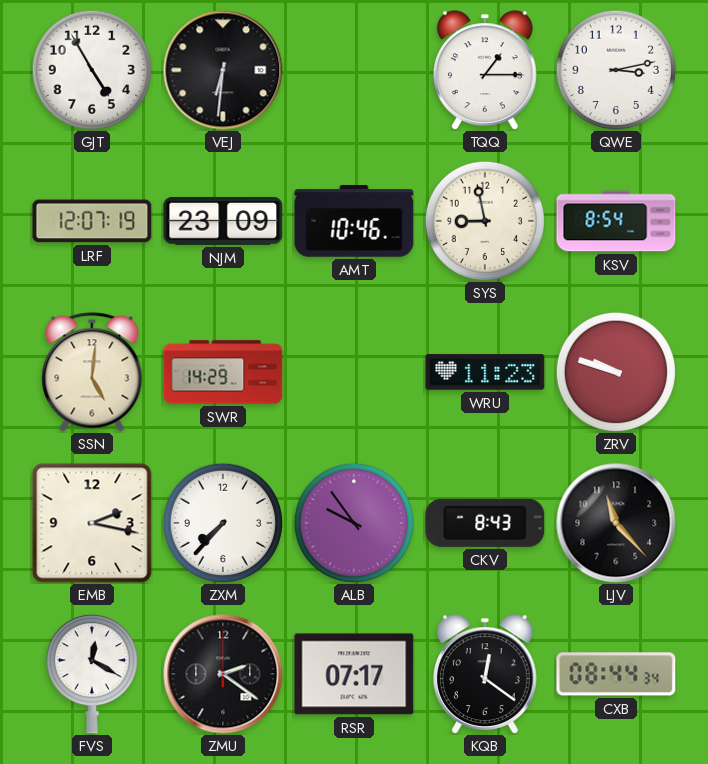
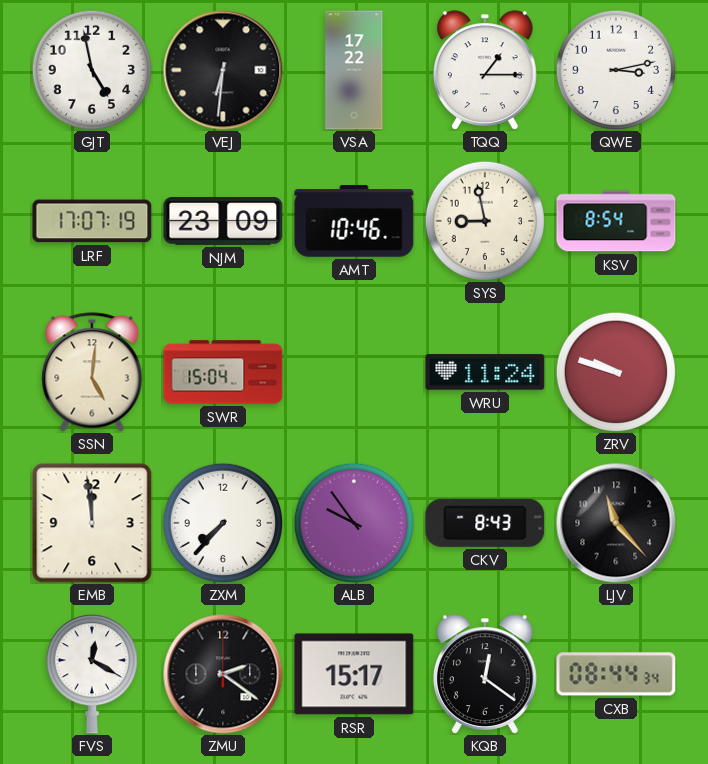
GJT: 4:55 -> 4:58 (92, 70)
VSA: none -> 17:22 (354, 70)
LRF: 12:07 -> 17:07 (92, 221)
SWR: 14:29 -> 15:04 (223, 372)
WRU: 11:23 -> 11:24 (485, 372)
EMB: 2:17 -> 11:59 (92, 523)
RSR: 07:17 -> 15:17 (354, 674)
